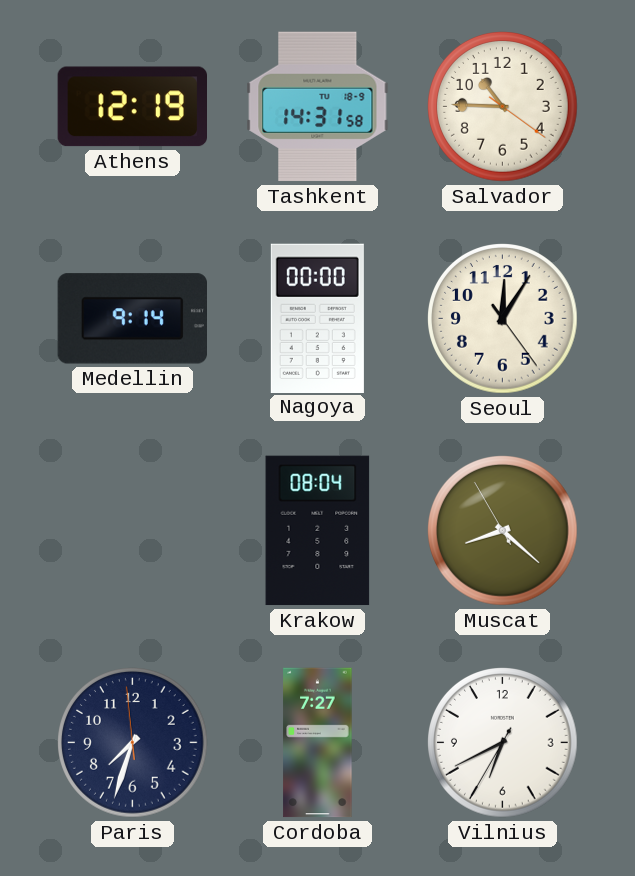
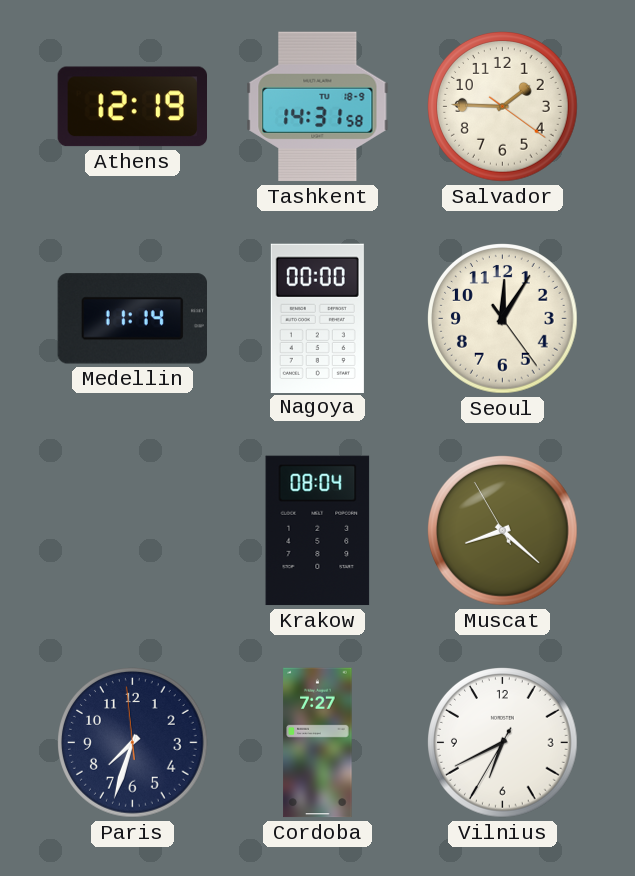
Salvador: 10:45 -> 1:45 (503, 107)
Medellin: 9:14 -> 11:14 (132, 319)
